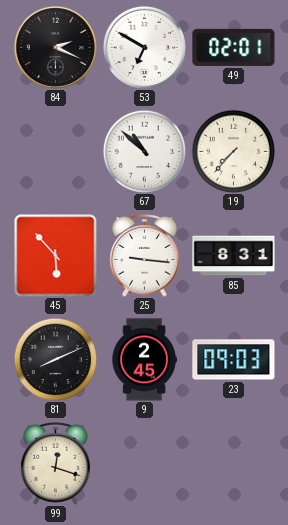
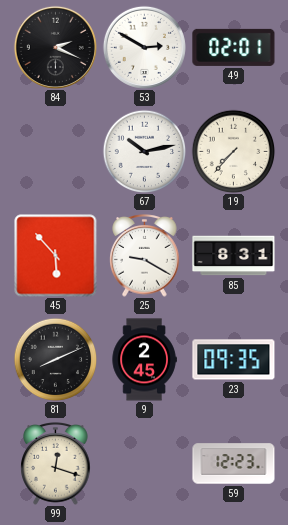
53: 6:50 -> 2:50 (144, 47)
67: 10:52 -> 10:13 (144, 151)
25: 9:16 -> 9:20 (145, 256)
23: 09:03 -> 09:35 (234, 360)
59: none -> 12:23 (234, 464)
